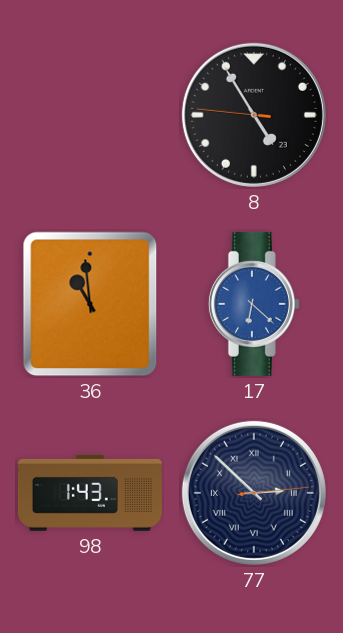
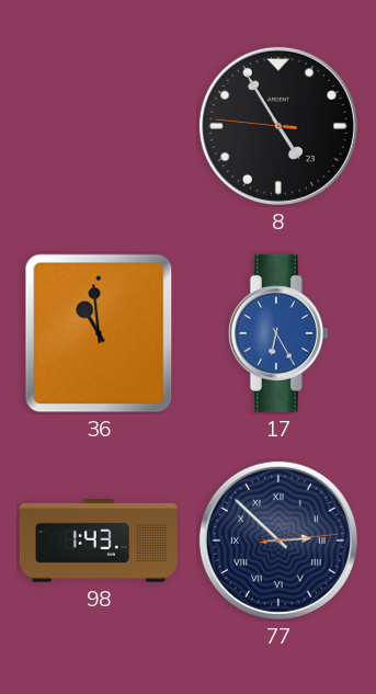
17: 6:22 -> 6:25 (278, 333)
